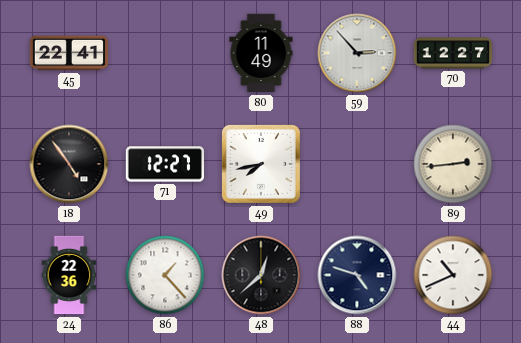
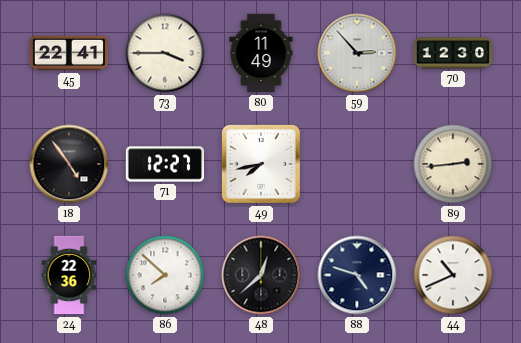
73: none -> 3:45 (165, 53)
70: 12:27 -> 12:30 (453, 53)
86: 1:23 -> 7:52 (165, 275)
